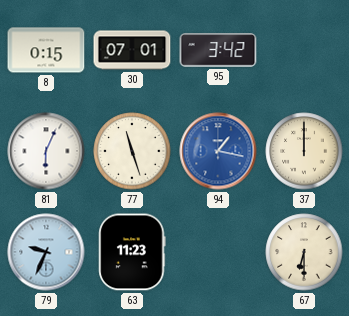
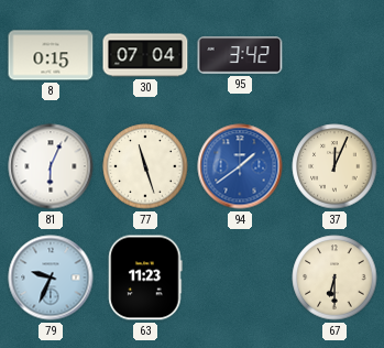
30: 07:01 -> 07:04 (145, 55)
94: 1:17 -> 1:39 (240, 166)
37: 12:00 -> 12:04 (334, 166)
